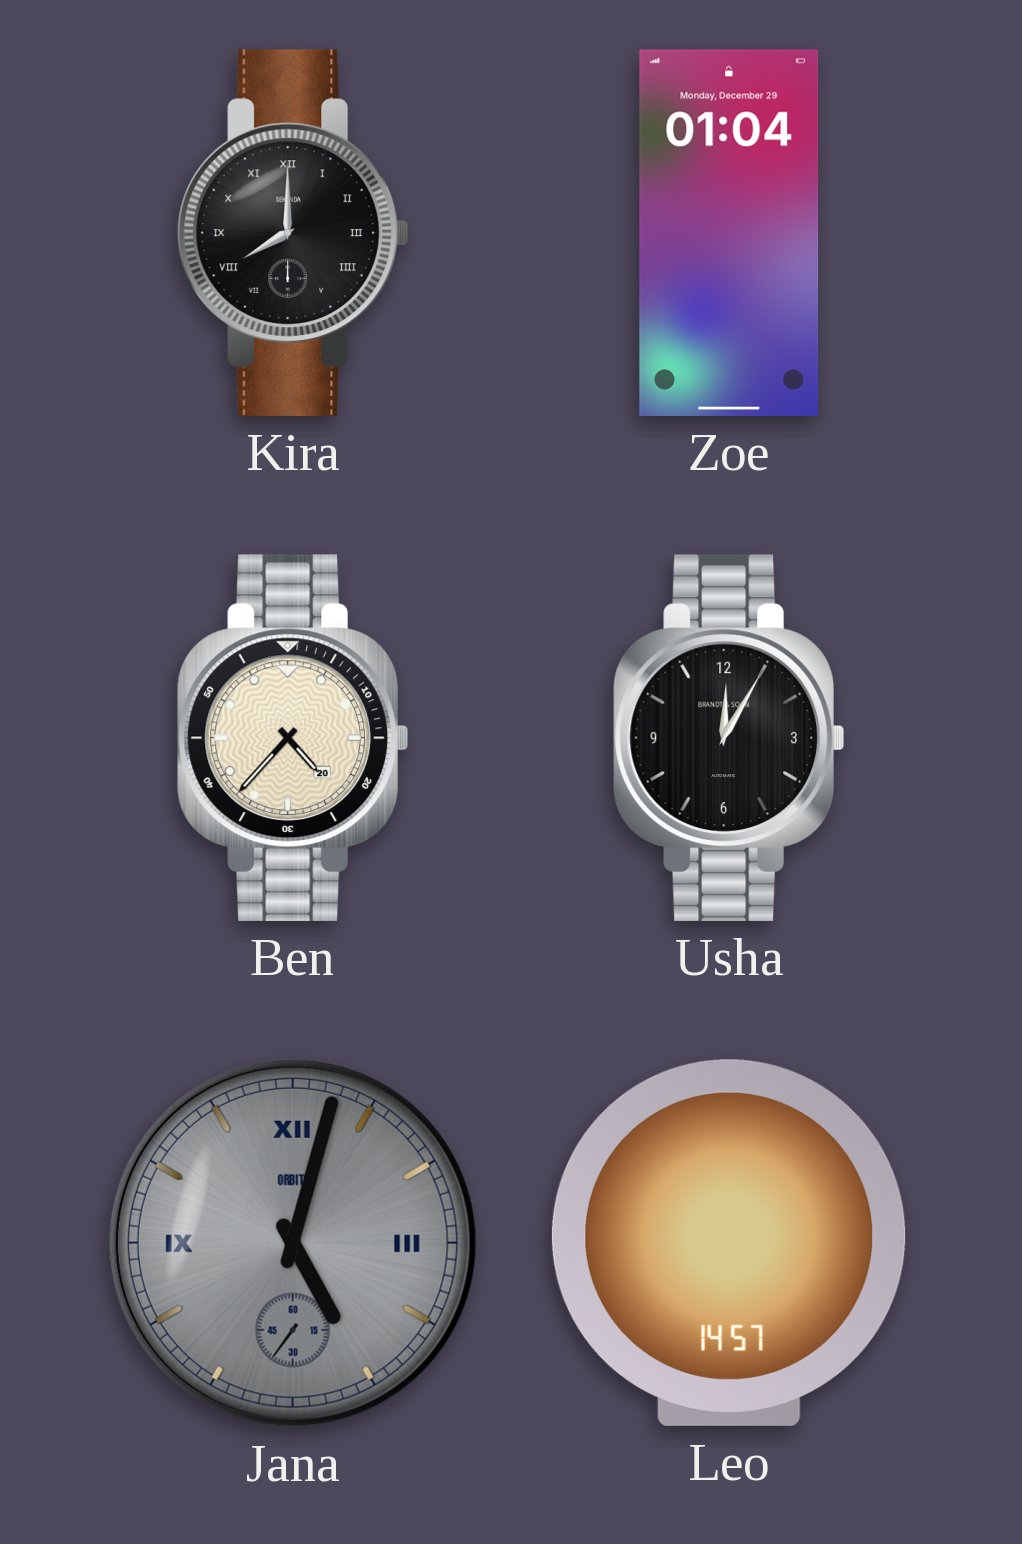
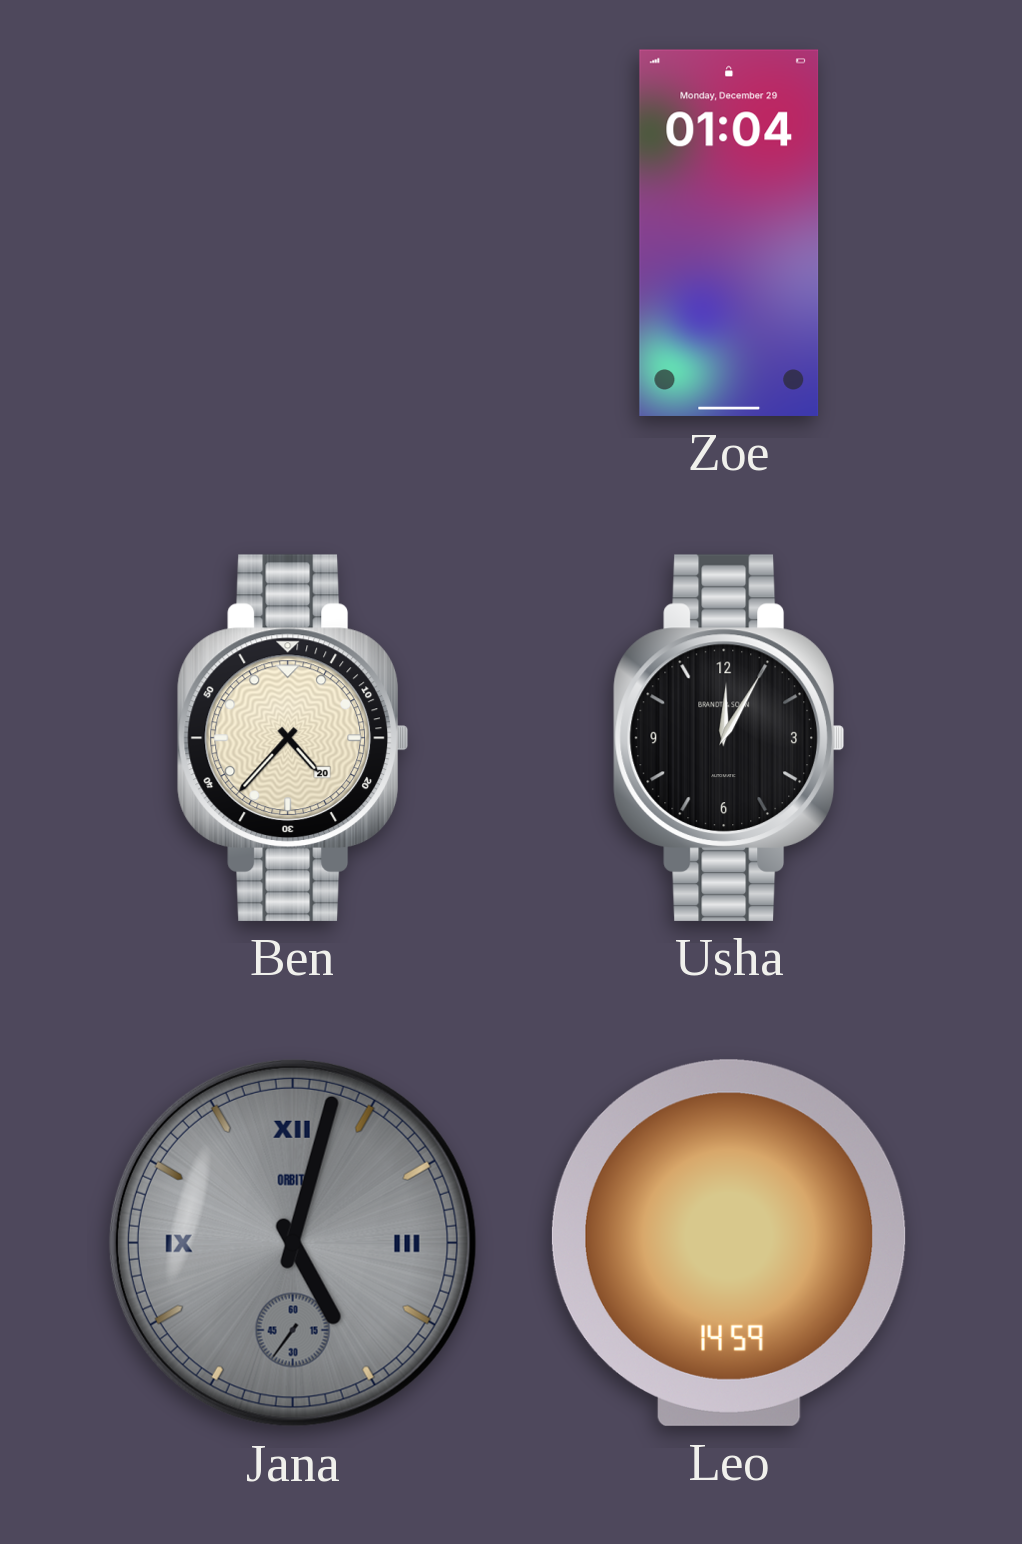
Kira: 8:00 -> none (293, 233)
Leo: 14:57 -> 14:59 (729, 1243)
